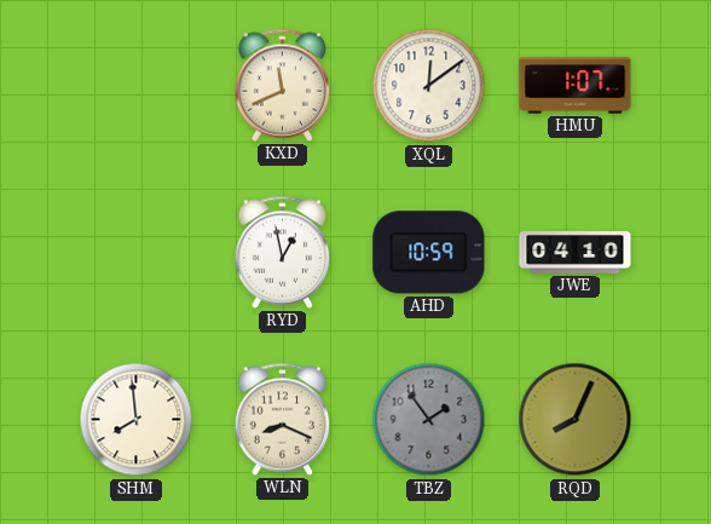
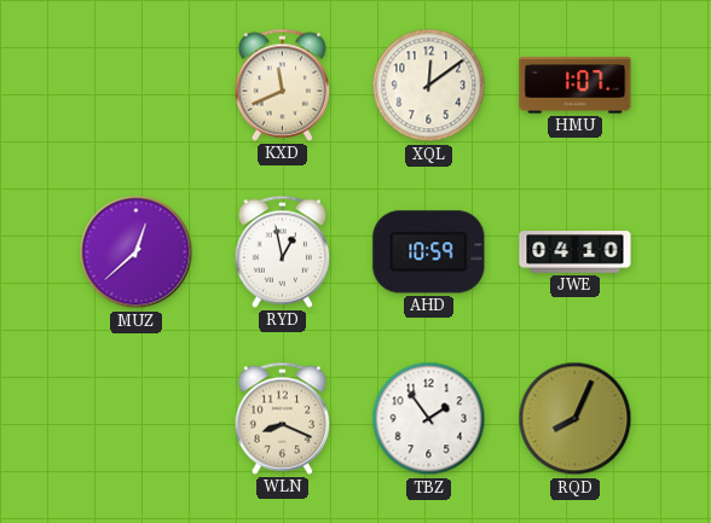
MUZ: none -> 12:38 (137, 252)
SHM: 7:59 -> none (137, 420)
TBZ dial: grey -> white (429, 419)
